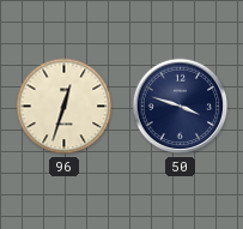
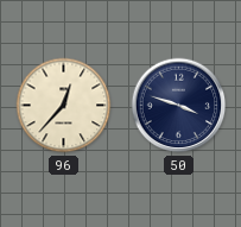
96: 12:33 -> 12:37 (64, 106)
